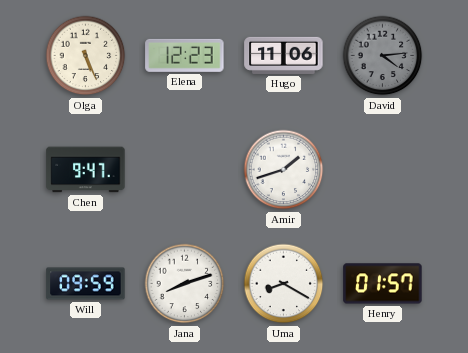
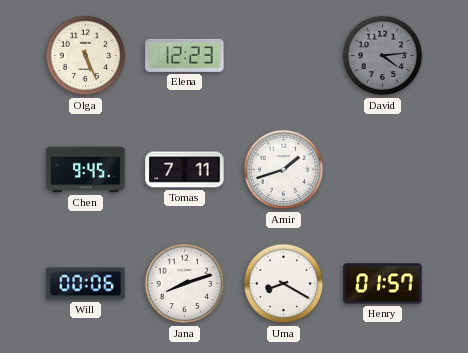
Hugo: 11:06 -> none (284, 55)
Chen: 9:47 -> 9:45 (86, 170)
Tomas: none -> 7:11 (185, 170)
Will: 09:59 -> 00:06 (86, 284)
